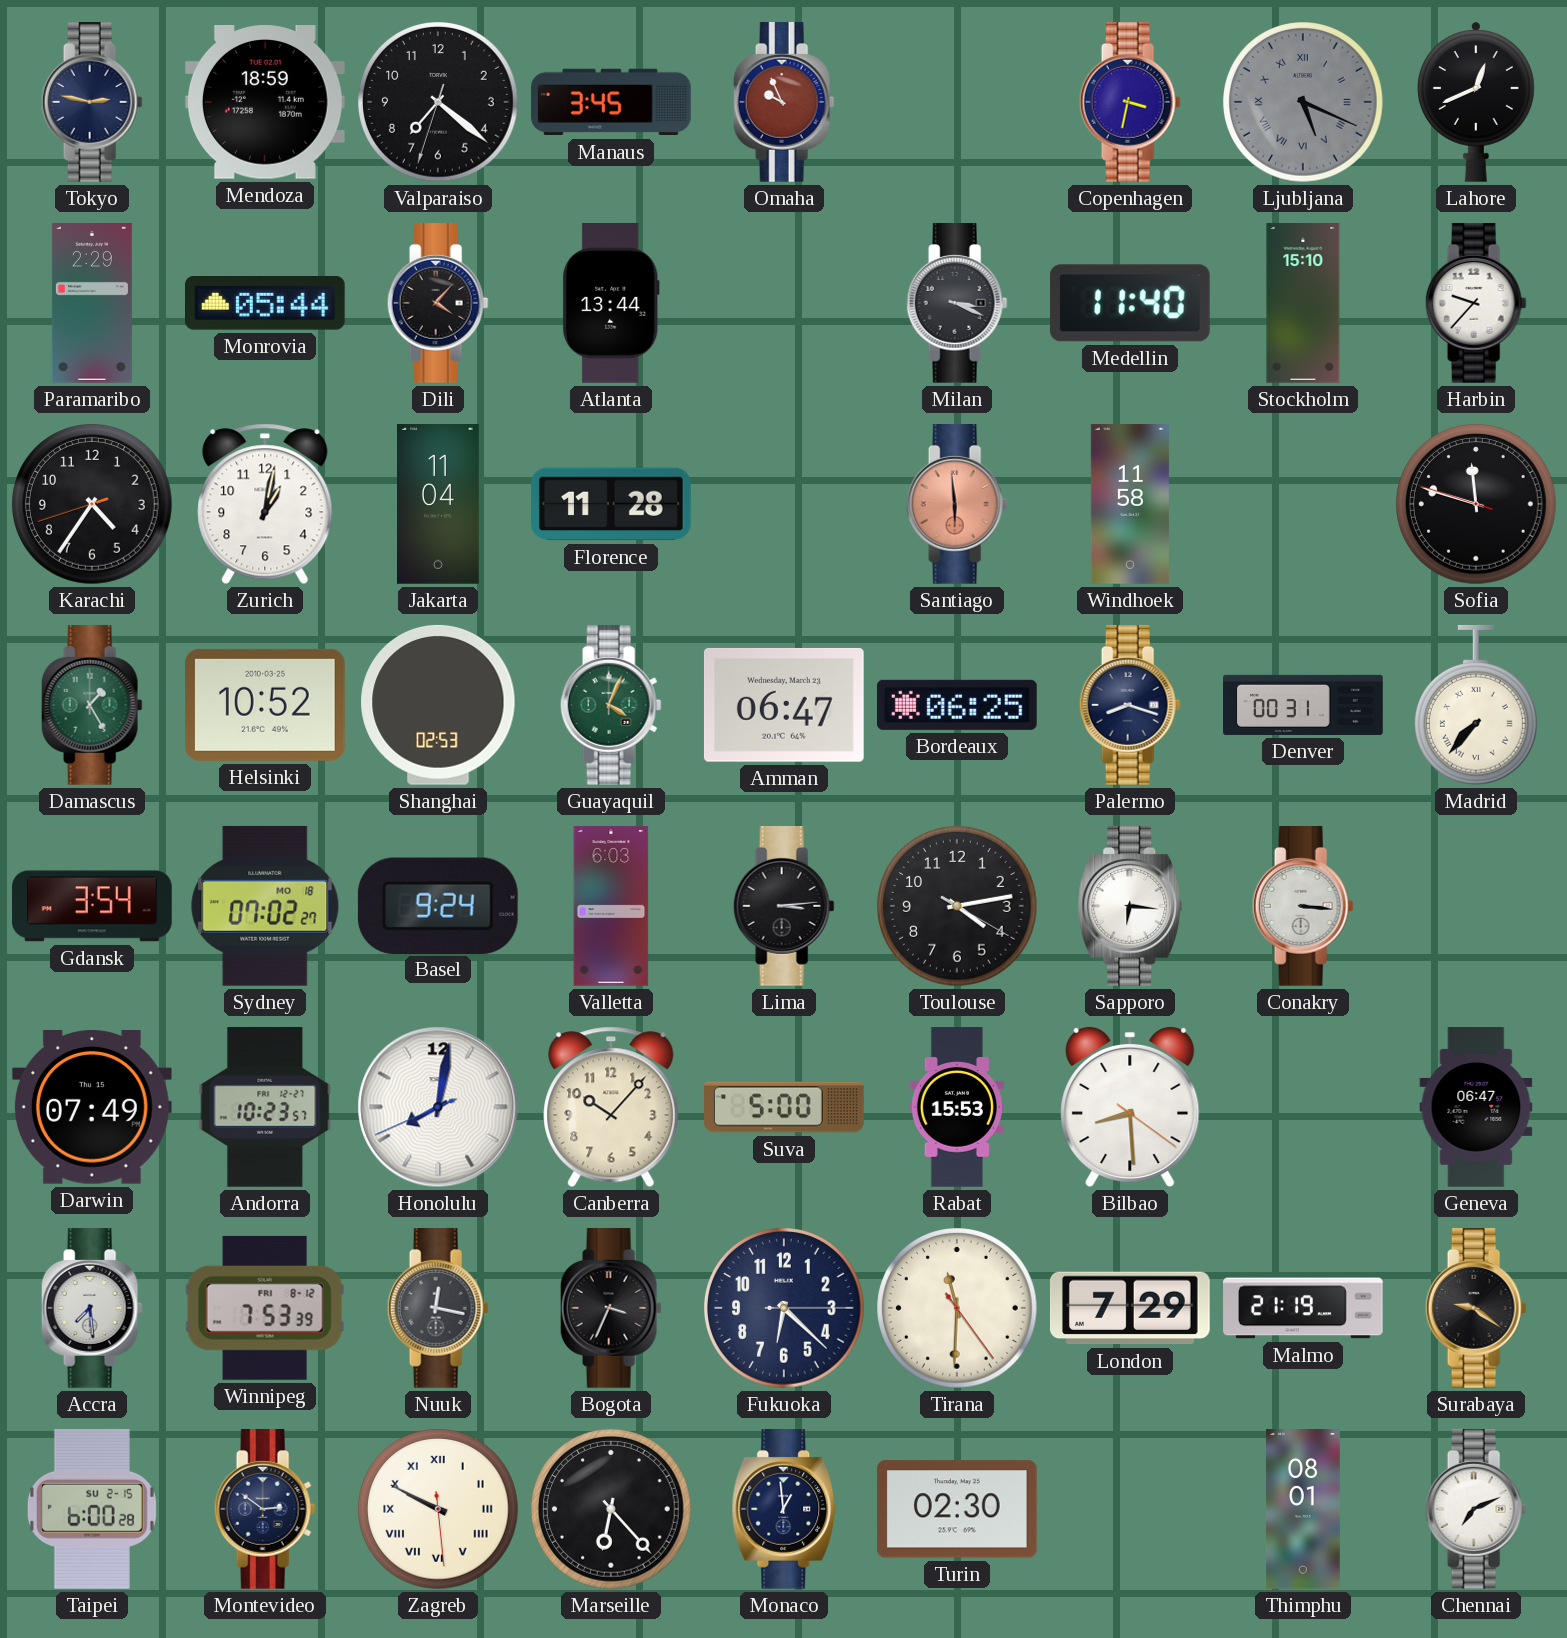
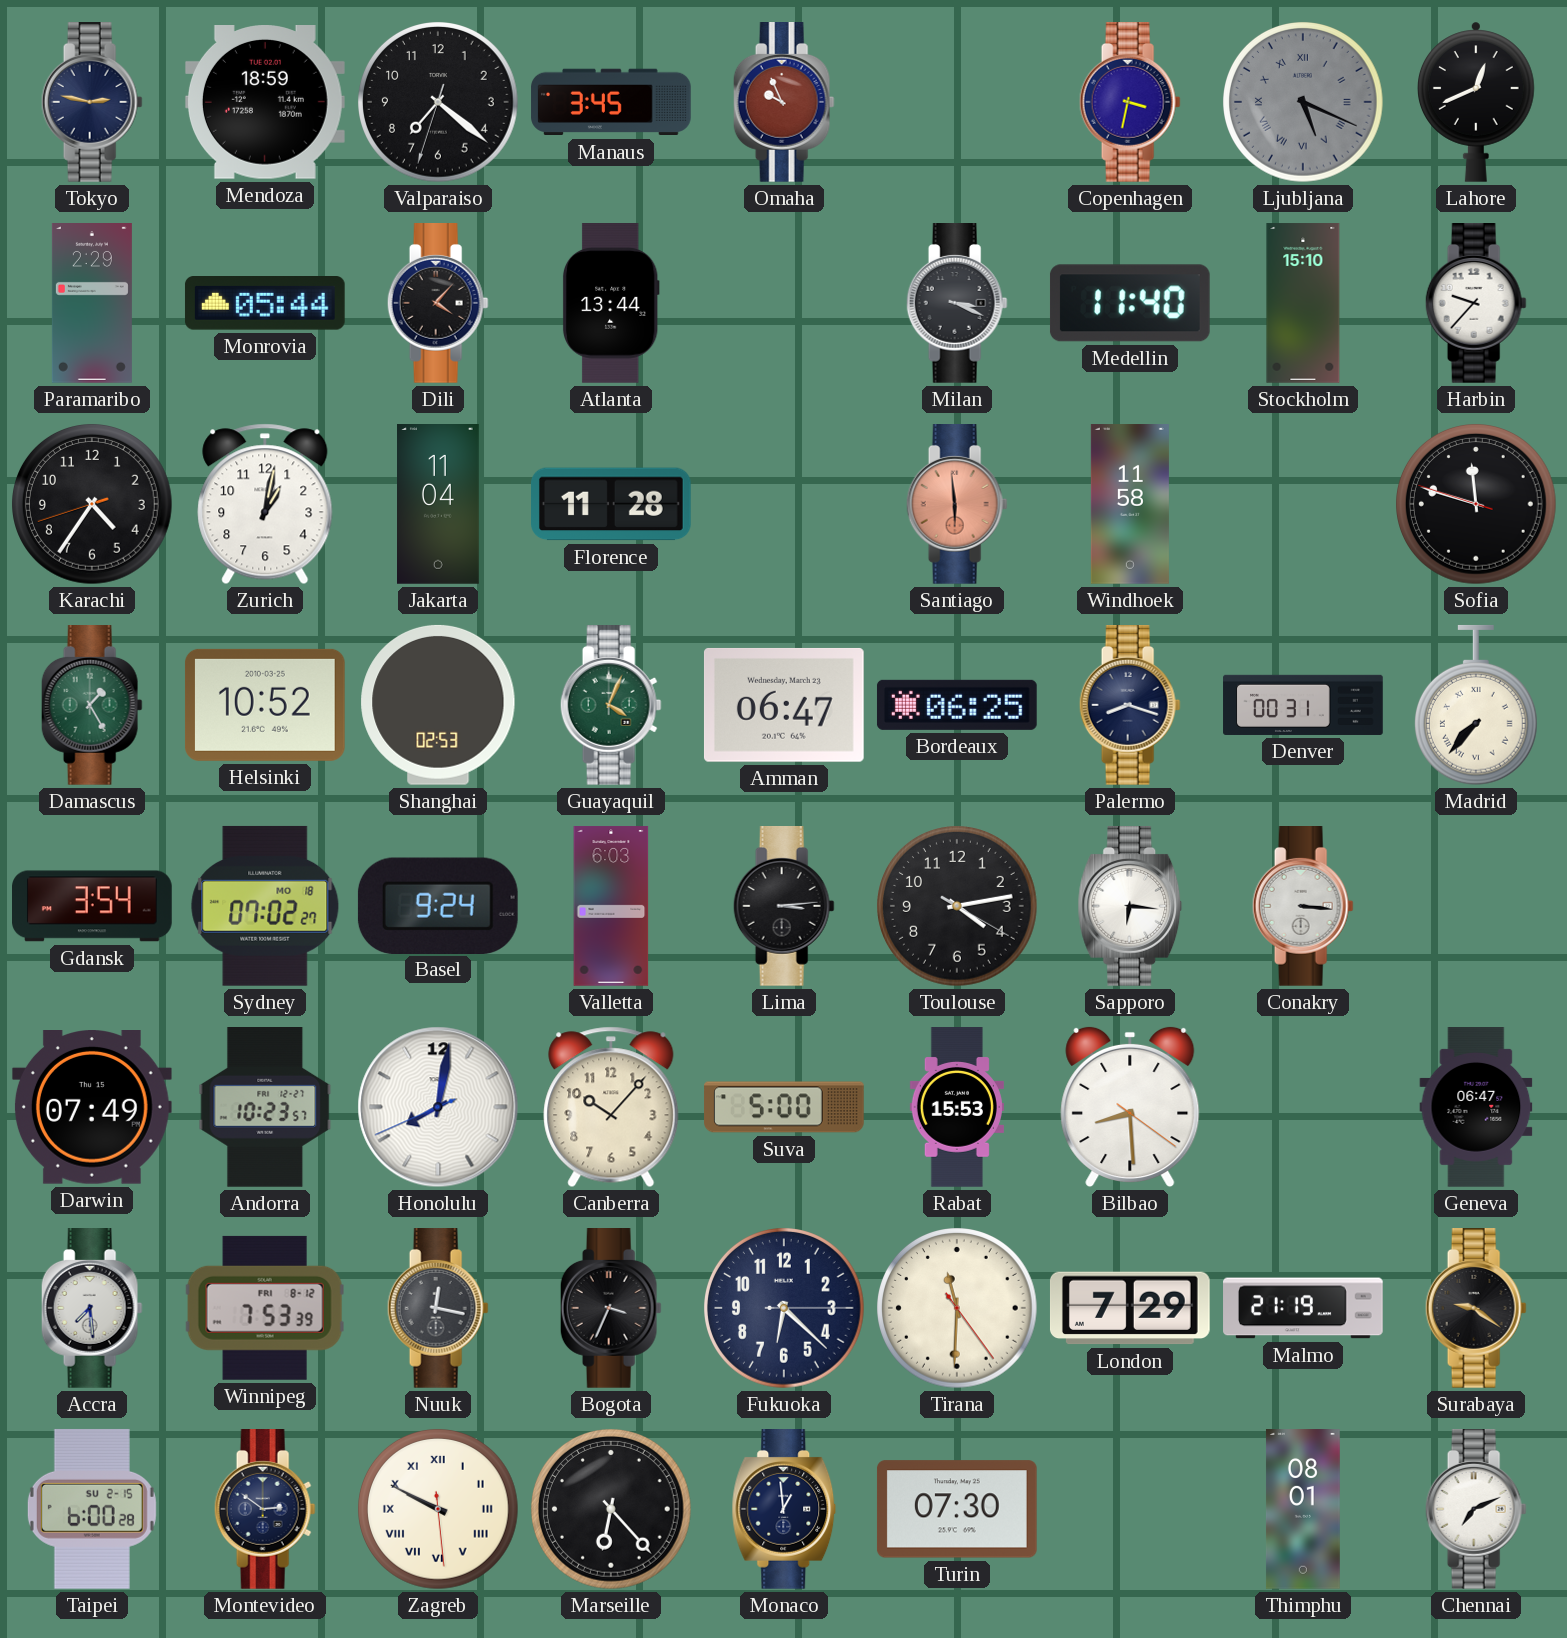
Turin: 02:30 -> 07:30 (957, 1509)
